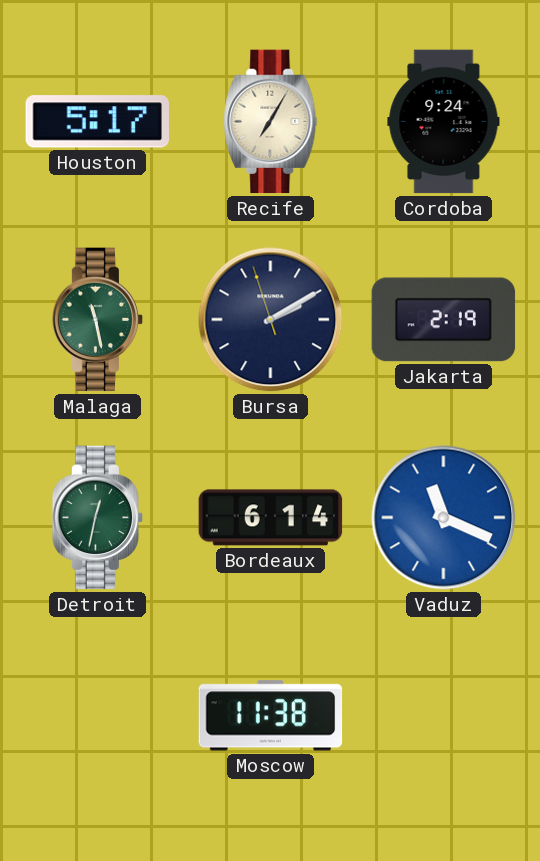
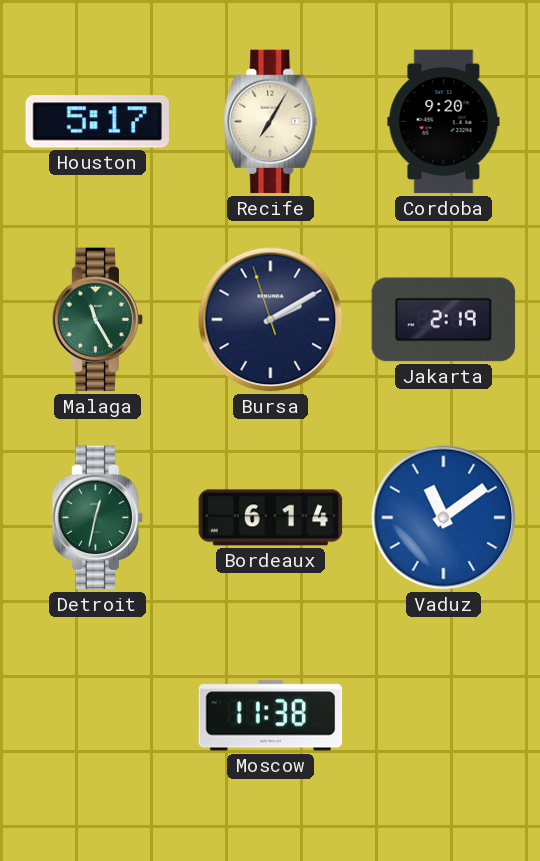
Cordoba: 9:24 -> 9:20 (444, 122)
Malaga: 11:28 -> 11:25 (98, 320)
Vaduz: 11:19 -> 11:09 (444, 518)
